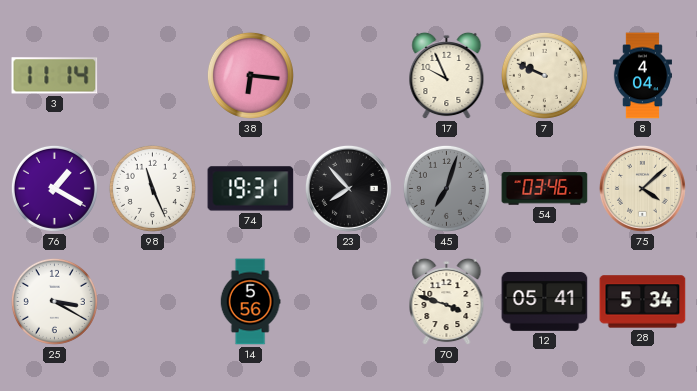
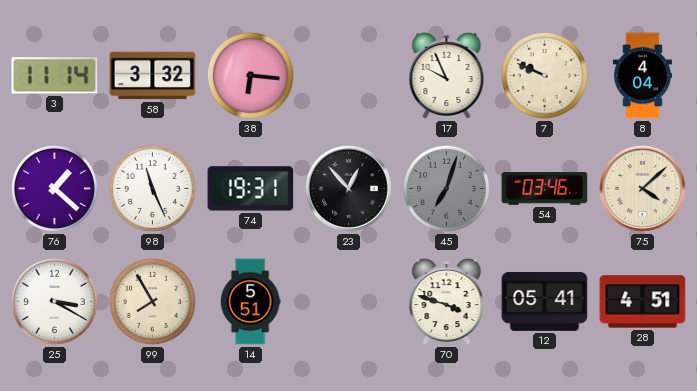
58: none -> 3:32 (153, 76)
76: 1:20 -> 1:22 (54, 188)
23: 7:53 -> 12:53 (348, 188)
99: none -> 7:55 (152, 301)
14: 5:56 -> 5:51 (250, 302)
28: 5:34 -> 4:51 (643, 302)
